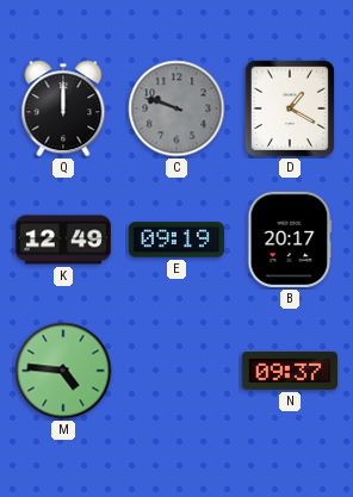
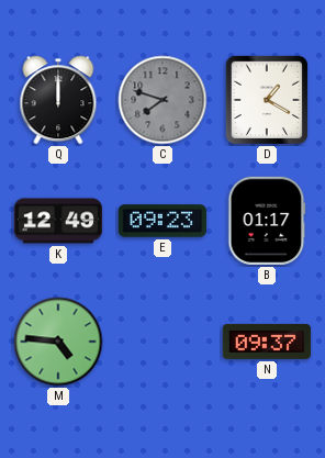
C: 9:48 -> 7:48 (162, 100)
E: 09:19 -> 09:23 (162, 221)
B: 20:17 -> 01:17 (267, 221)
